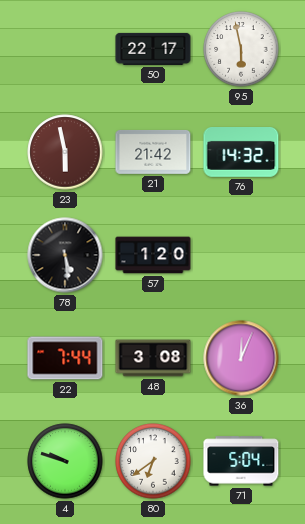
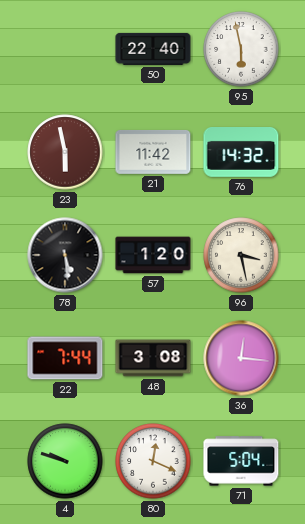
50: 22:17 -> 22:40 (153, 49)
21: 21:42 -> 11:42 (153, 152)
96: none -> 3:28 (241, 255)
36: 12:04 -> 12:16 (241, 358)
80: 6:39 -> 12:19 (153, 461)
